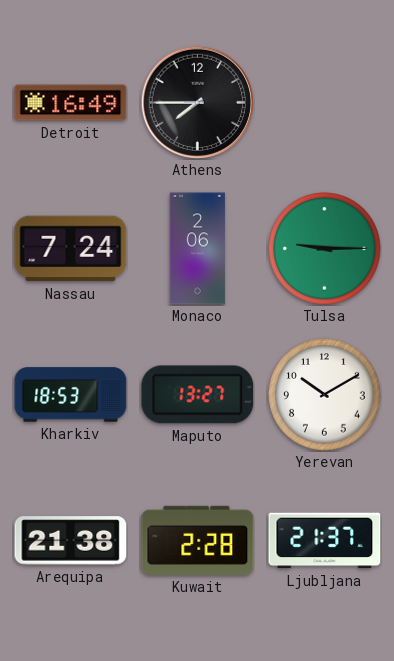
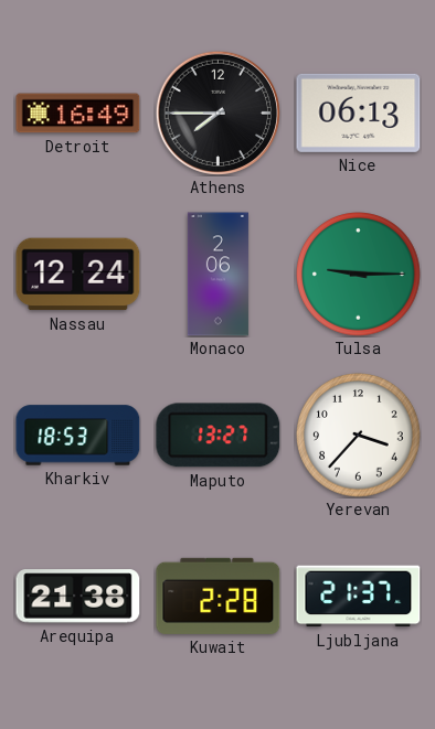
Nice: none -> 06:13 (359, 112)
Nassau: 7:24 -> 12:24 (78, 275)
Yerevan: 10:10 -> 3:37 (359, 436)
